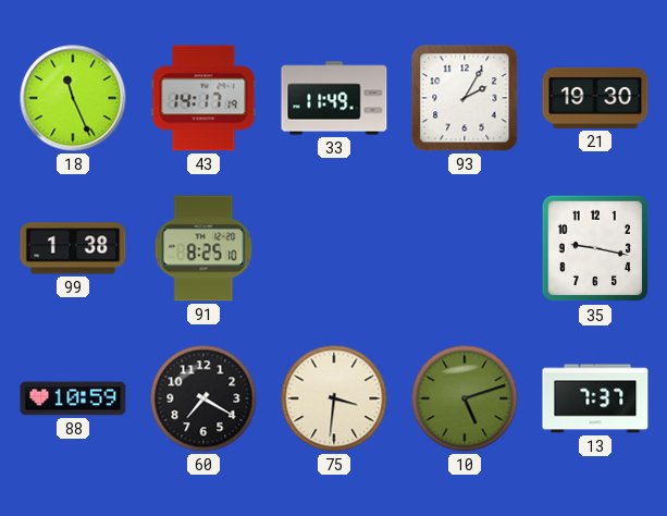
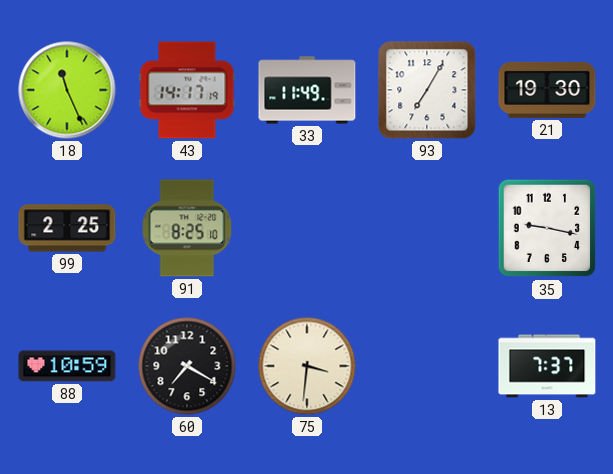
93: 2:05 -> 7:05 (427, 90)
99: 1:38 -> 2:25 (67, 228)
10: 5:12 -> none (465, 398)
